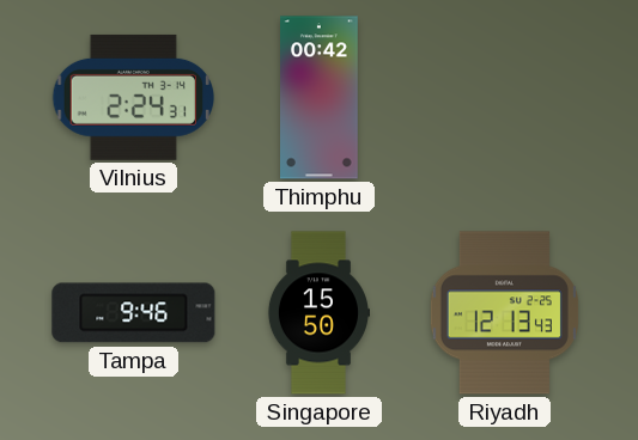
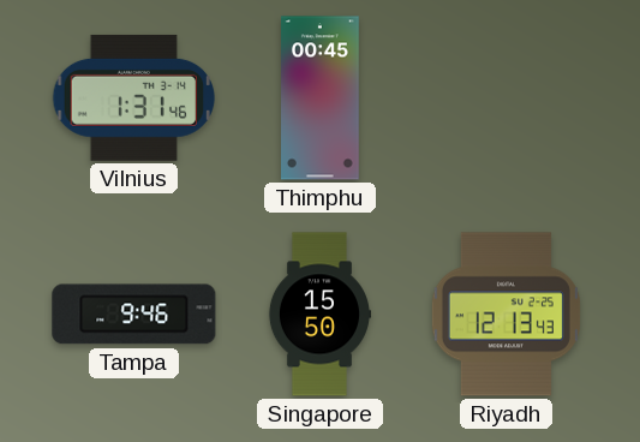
Vilnius: 2:24 -> 1:31 (133, 97)
Thimphu: 00:42 -> 00:45 (321, 98)
